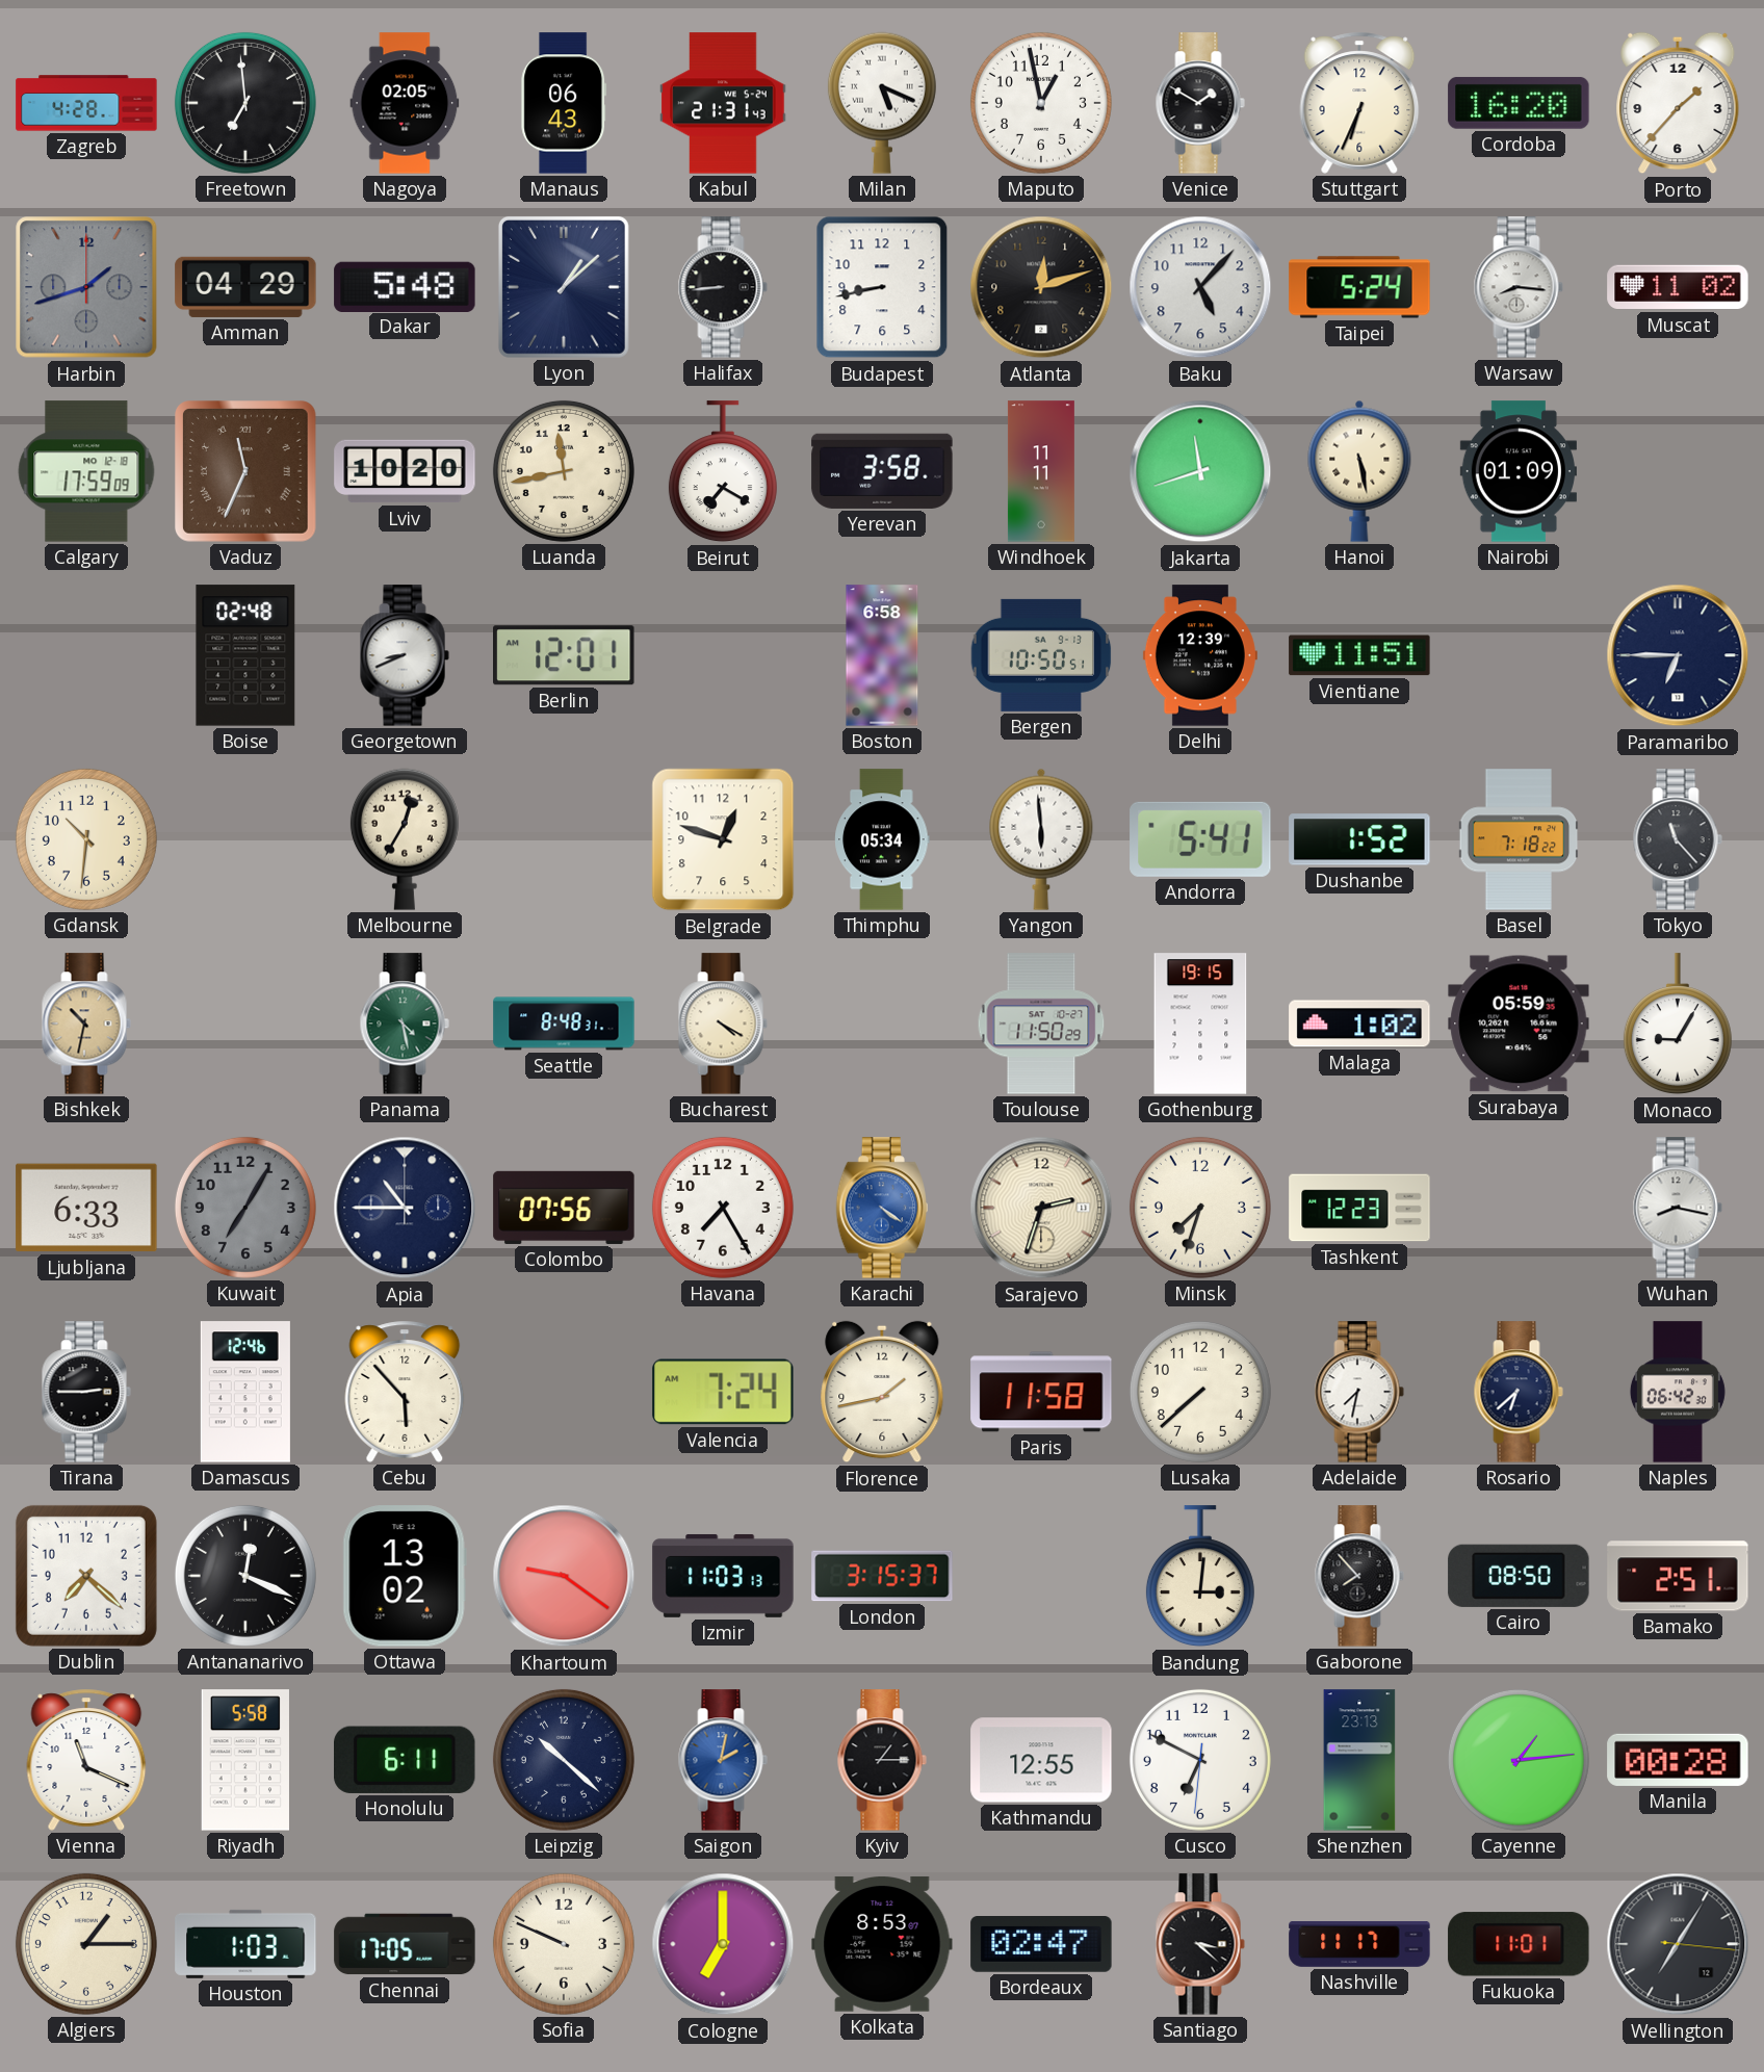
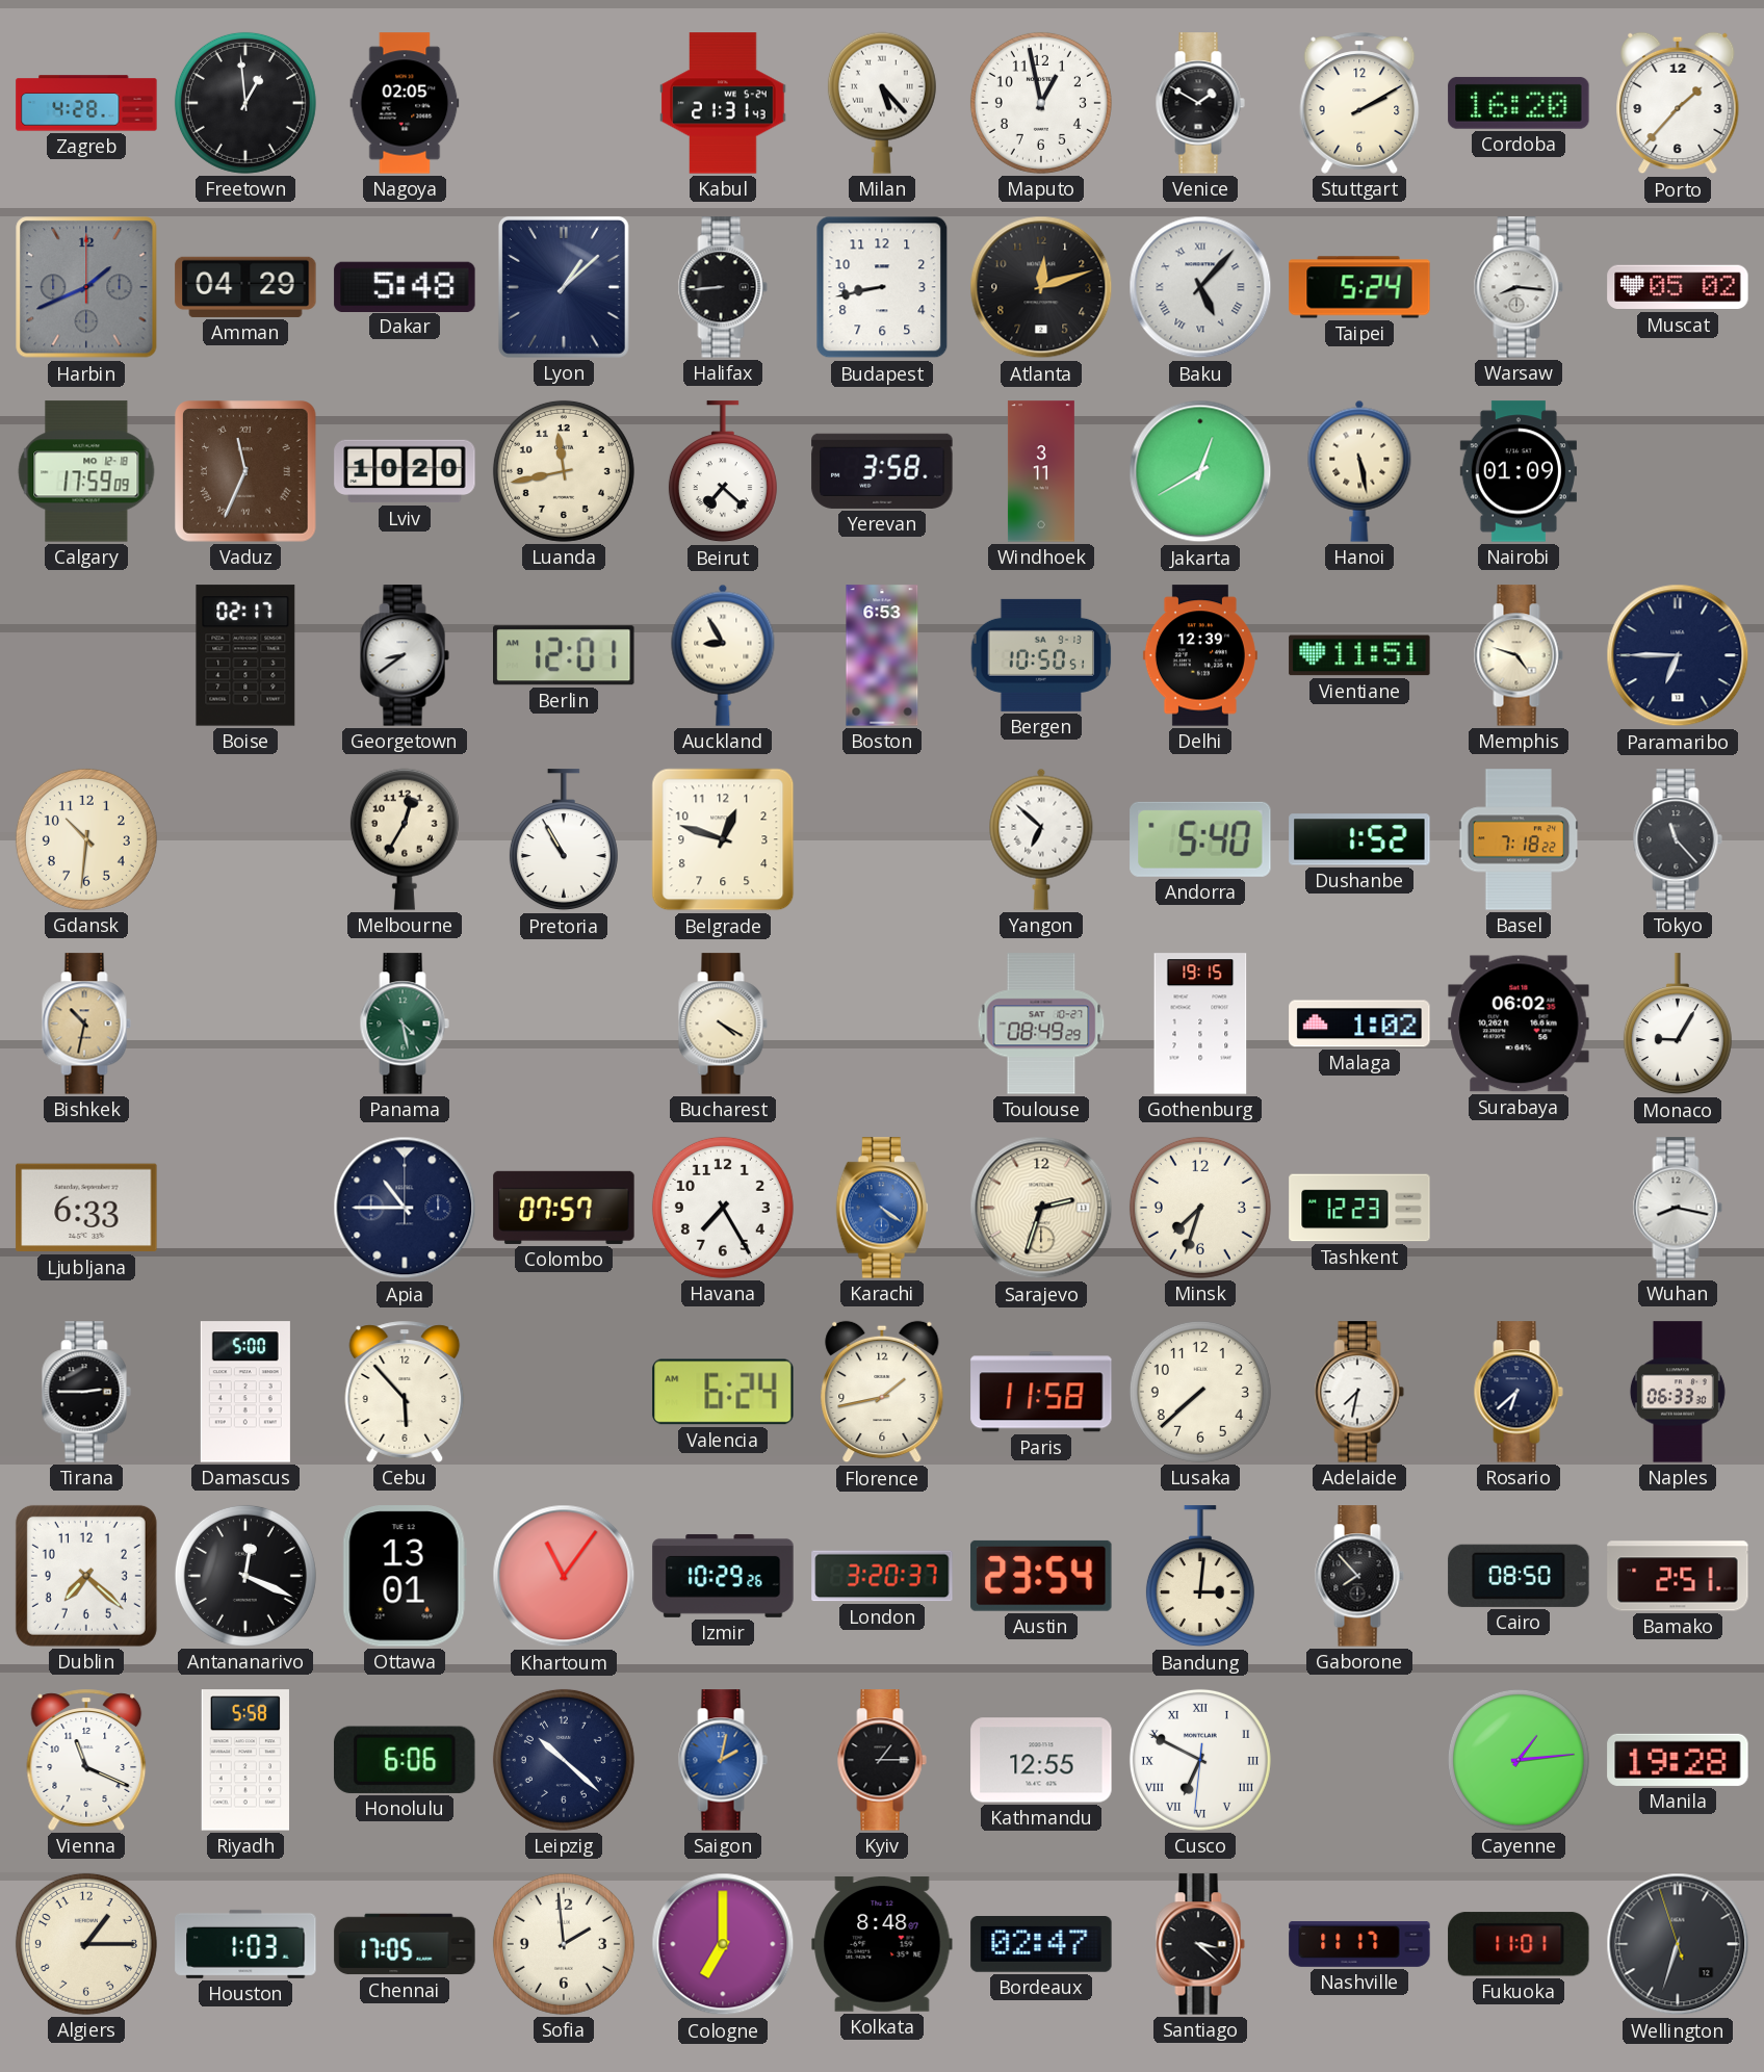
Freetown: 6:59 -> 12:59 (245, 103)
Manaus: 06:43 -> none (564, 103)
Milan: 5:19 -> 5:23 (882, 103)
Stuttgart: 6:34 -> 2:10 (1359, 103)
Harbin: 1:42 -> 1:41 (86, 287)
Baku numerals: Arabic -> Roman (1200, 287)
Muscat: 11:02 -> 05:02 (1678, 287)
Beirut: 7:20 -> 7:22 (723, 472)
Windhoek: 11:11 -> 3:11 (1041, 471)
Jakarta: 11:42 -> 12:40 (1200, 471)
Boise: 02:48 -> 02:17 (245, 655)
Georgetown: 8:41 -> 8:39 (405, 655)
Auckland: none -> 8:55 (723, 655)
Boston: 6:58 -> 6:53 (882, 655)
Memphis: none -> 4:48 (1519, 655)
Pretoria: none -> 10:55 (564, 840)
Thimphu: 05:34 -> none (882, 839)
Yangon: 5:59 -> 6:52 (1041, 839)
Andorra: 5:41 -> 5:40 (1200, 839)
Seattle: 8:48 -> none (564, 1024)
Toulouse: 11:50 -> 08:49 (1041, 1024)
Surabaya: 05:59 -> 06:02 (1519, 1024)
Kuwait: 7:05 -> none (245, 1208)
Colombo: 07:56 -> 07:57 (564, 1208)
Damascus: 12:46 -> 5:00 (245, 1392)
Valencia: 7:24 -> 6:24 (723, 1392)
Naples: 06:42 -> 06:33 (1678, 1392)
Ottawa: 13:02 -> 13:01 (405, 1576)
Khartoum: 9:21 -> 11:06 (564, 1576)
Izmir: 11:03 -> 10:29 (723, 1576)
London: 3:15 -> 3:20 (882, 1576)
Austin: none -> 23:54 (1041, 1576)
Honolulu: 6:11 -> 6:06 (406, 1760)
Cusco numerals: Arabic -> Roman (1200, 1760)
Shenzhen: 23:13 -> none (1359, 1760)
Manila: 00:28 -> 19:28 (1678, 1760)
Sofia: 9:49 -> 1:59 (564, 1944)
Kolkata: 8:53 -> 8:48 (882, 1944)
Wellington: 7:05 -> 6:32 (1678, 1944)
